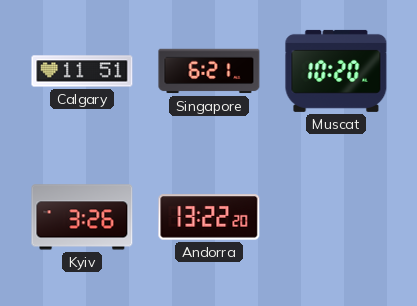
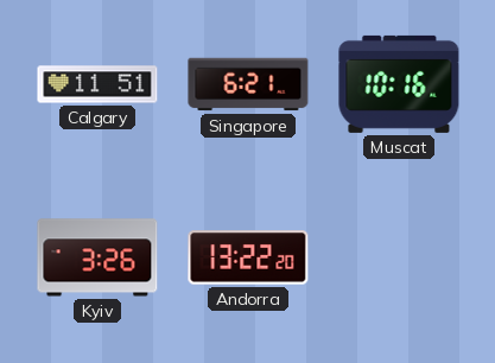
Muscat: 10:20 -> 10:16 (399, 84)
